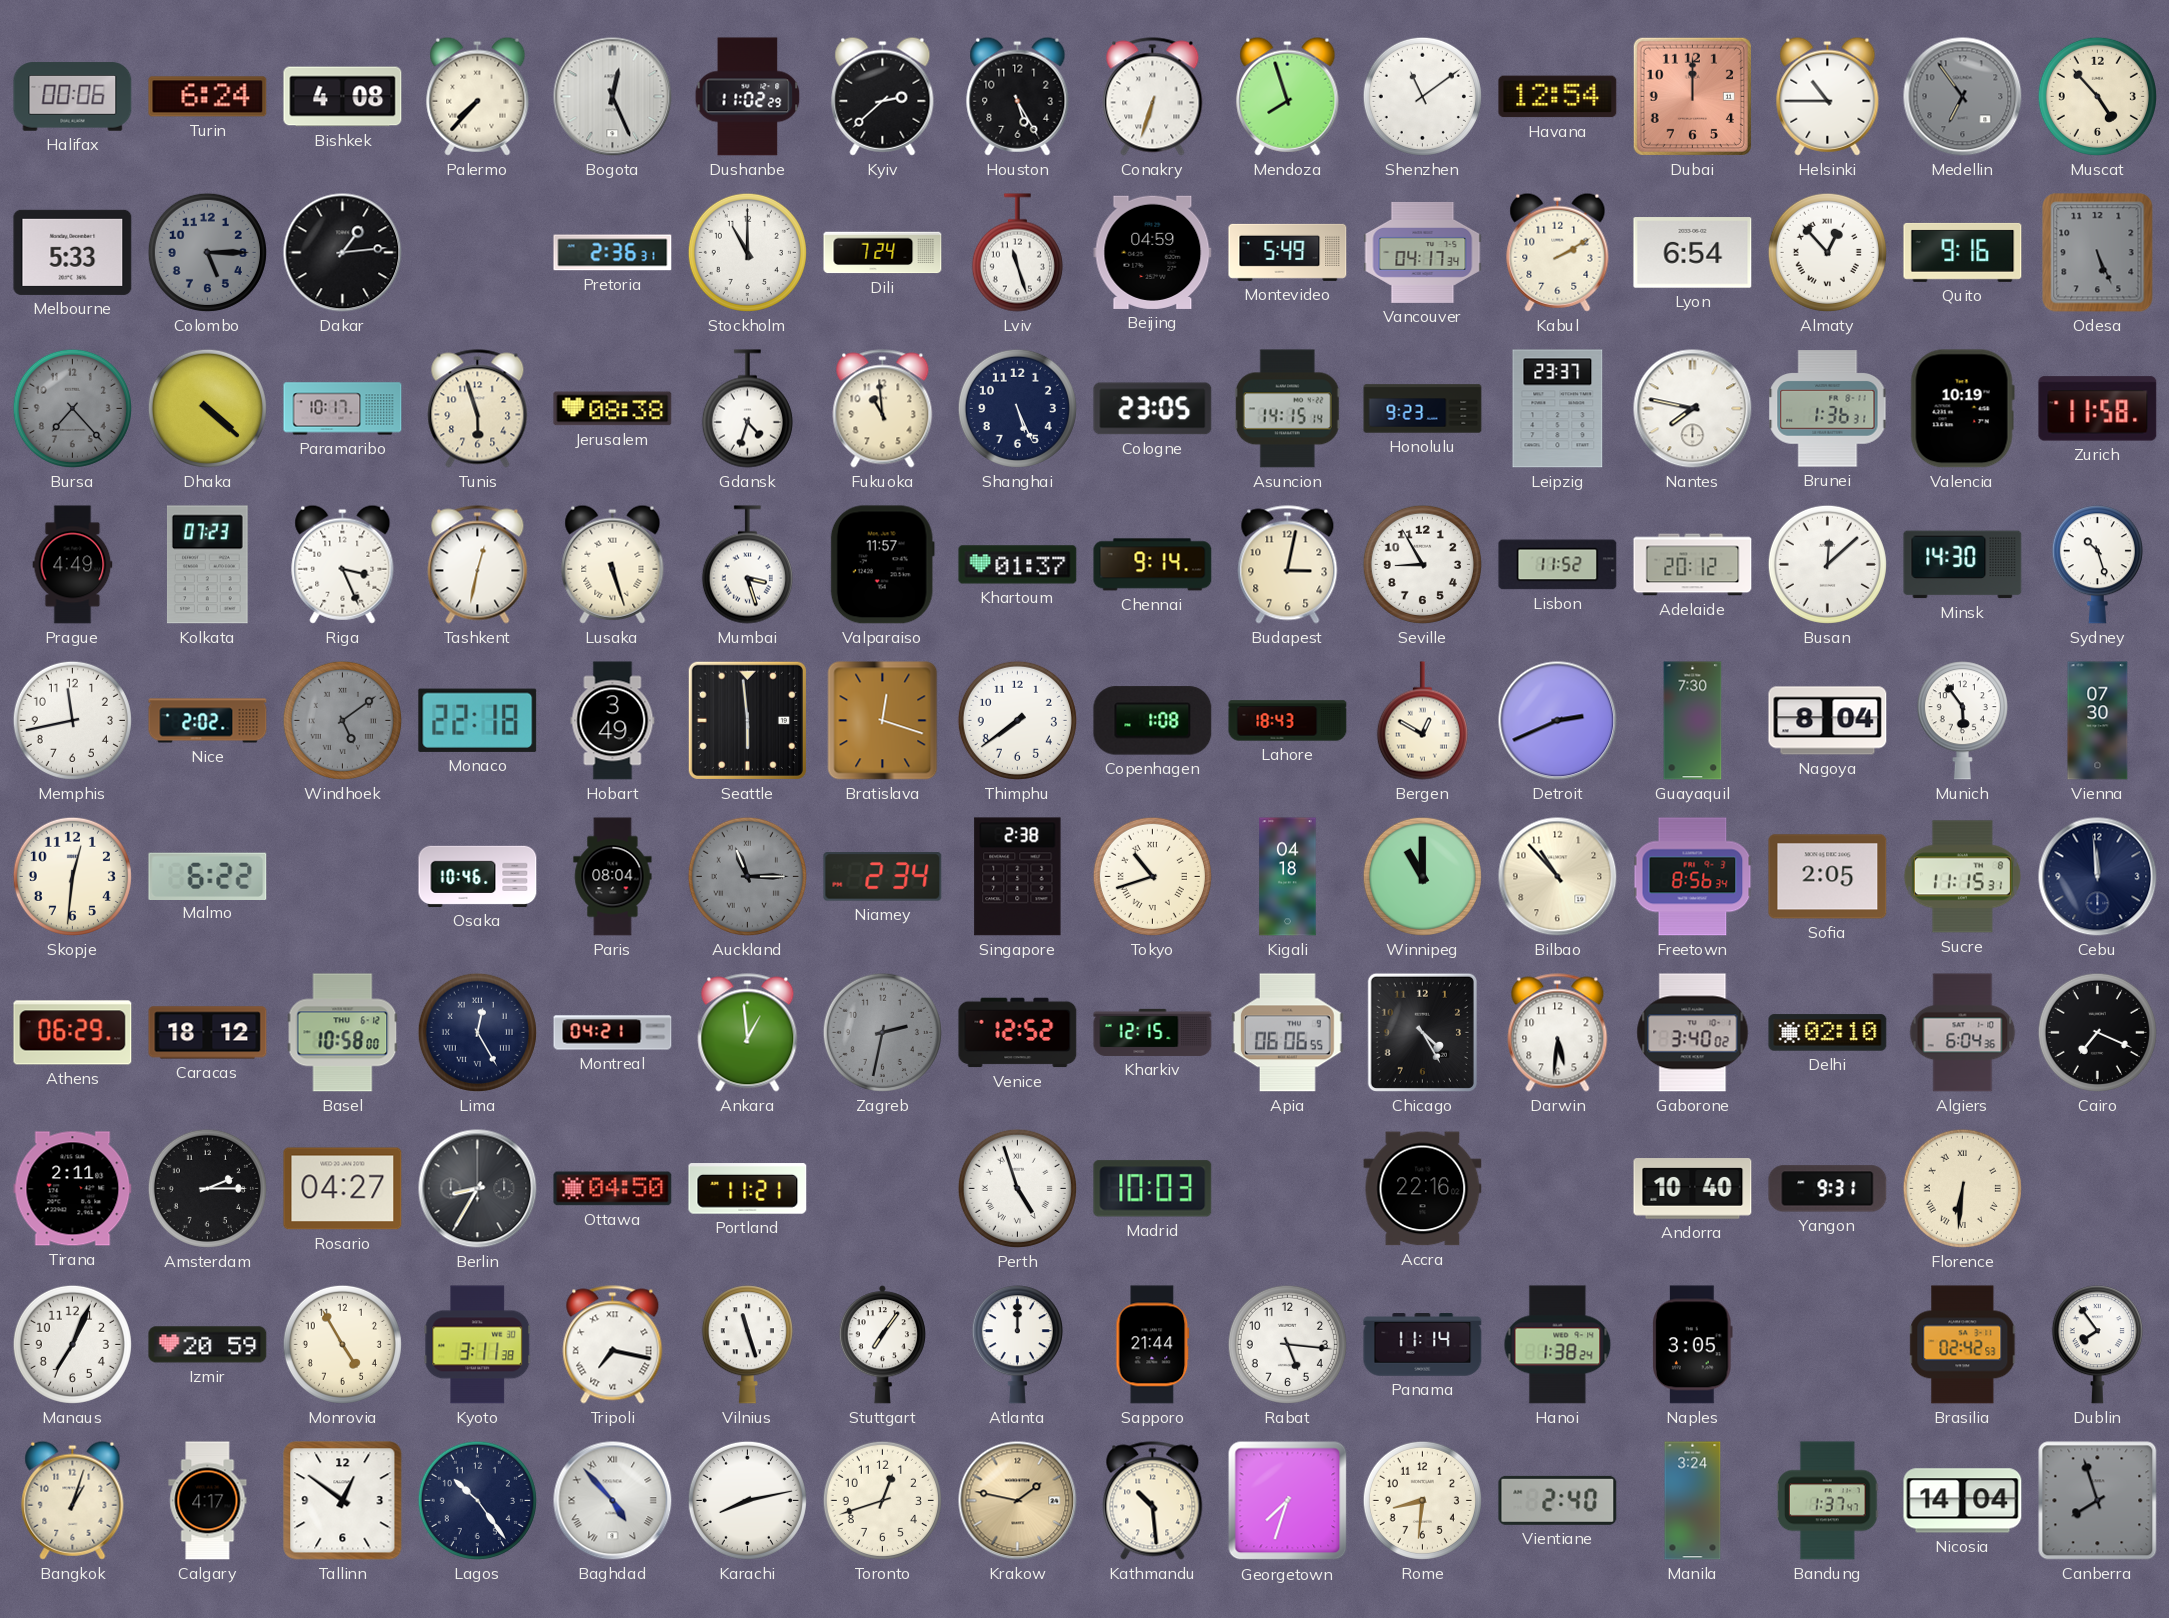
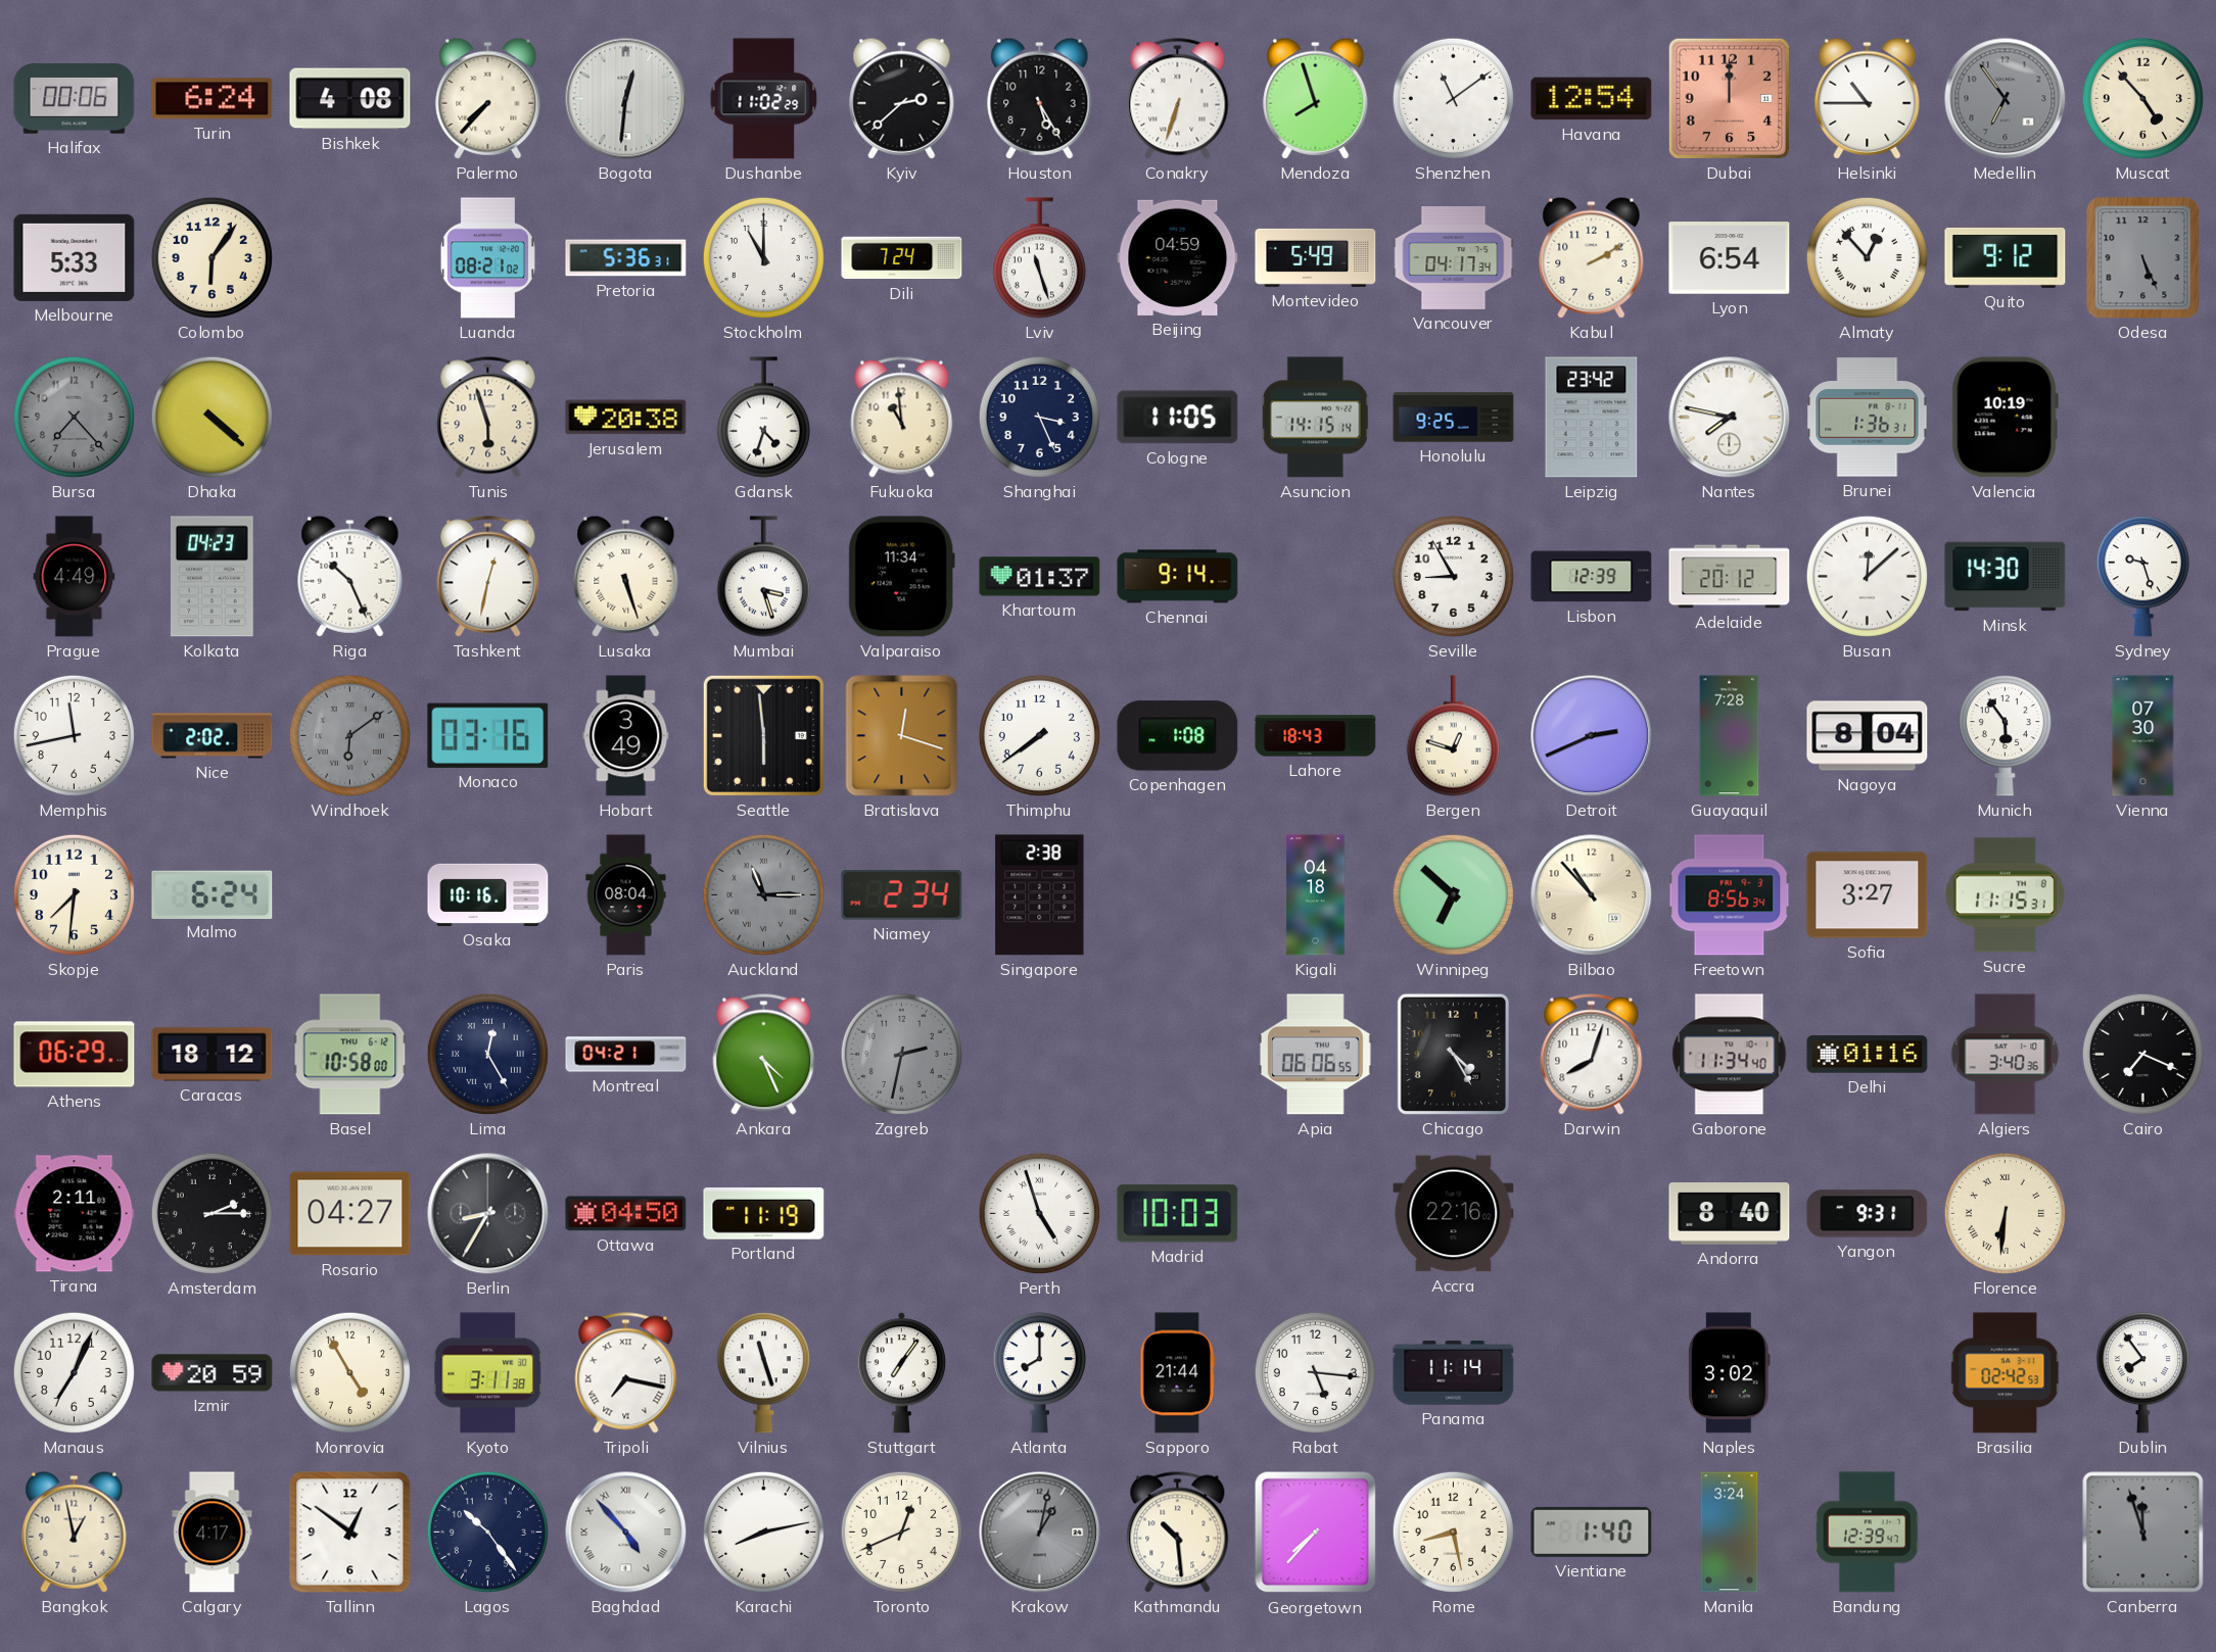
Bogota: 12:26 -> 12:31 (626, 99)
Colombo: 5:15 -> 6:06 (211, 257)
Colombo dial: grey -> cream (211, 257)
Dakar: 1:14 -> none (343, 253)
Luanda: none -> 08:21 (487, 258)
Pretoria: 2:36 -> 5:36 (626, 258)
Quito: 9:16 -> 9:12 (2006, 257)
Paramaribo: 10:17 -> none (343, 409)
Jerusalem: 08:38 -> 20:38 (626, 418)
Shanghai: 5:26 -> 3:26 (1039, 417)
Cologne: 23:05 -> 11:05 (1178, 418)
Honolulu: 9:23 -> 9:25 (1454, 418)
Leipzig: 23:37 -> 23:42 (1592, 418)
Zurich: 11:58 -> none (2098, 409)
Kolkata: 07:23 -> 04:23 (211, 577)
Riga: 3:26 -> 10:26 (350, 576)
Valparaiso: 11:57 -> 11:34 (901, 577)
Budapest: 3:02 -> none (1288, 565)
Lisbon: 11:52 -> 12:39 (1592, 577)
Sydney: 10:27 -> 9:27 (2142, 577)
Windhoek: 5:09 -> 6:09 (349, 735)
Monaco: 22:18 -> 03:16 (488, 735)
Bergen: 12:50 -> 12:48 (1453, 736)
Guayaquil: 7:30 -> 7:28 (1730, 736)
Skopje: 12:31 -> 7:31 (74, 894)
Malmo: 6:22 -> 6:24 (213, 894)
Osaka: 10:46 -> 10:16 (488, 894)
Tokyo: 10:42 -> none (1152, 876)
Winnipeg: 11:00 -> 6:52 (1453, 894)
Sofia: 2:05 -> 3:27 (1868, 895)
Cebu: 11:59 -> none (2098, 877)
Ankara: 12:59 -> 4:26 (764, 1055)
Venice: 12:52 -> none (1018, 1033)
Kharkiv: 12:15 -> none (1153, 1032)
Darwin: 5:31 -> 8:03 (1592, 1055)
Gaborone: 3:40 -> 11:34 (1730, 1055)
Delhi: 02:10 -> 01:16 (1868, 1055)
Algiers: 6:04 -> 3:40 (2006, 1055)
Portland: 11:21 -> 11:19 (764, 1214)
Andorra: 10:40 -> 8:40 (1730, 1214)
Atlanta: 12:00 -> 8:00 (1039, 1373)
Hanoi: 1:38 -> none (1558, 1345)
Naples: 3:05 -> 3:02 (1730, 1373)
Bangkok: 1:03 -> 12:58 (75, 1532)
Toronto: 12:42 -> 12:41 (901, 1532)
Krakow: 1:47 -> 1:02 (1040, 1533)
Krakow dial: champagne -> grey (1040, 1533)
Georgetown: 7:33 -> 7:37 (1316, 1533)
Rome: 8:31 -> 8:28 (1453, 1532)
Vientiane: 2:40 -> 1:40 (1592, 1532)
Bandung: 1:37 -> 12:39 (1867, 1533)
Nicosia: 14:04 -> none (1963, 1501)
Canberra: 7:57 -> 11:57 (2143, 1533)
